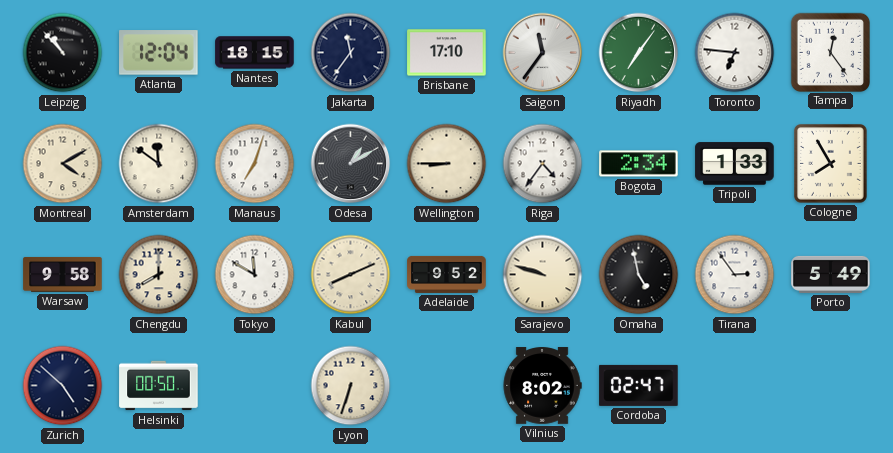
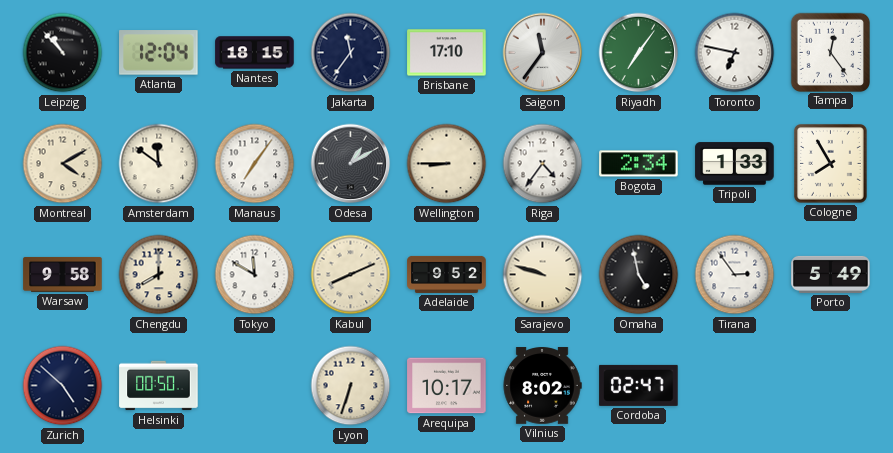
Toronto: 6:46 -> 6:47 (735, 53)
Manaus: 7:03 -> 7:06 (255, 164)
Arequipa: none -> 10:17 (447, 386)
